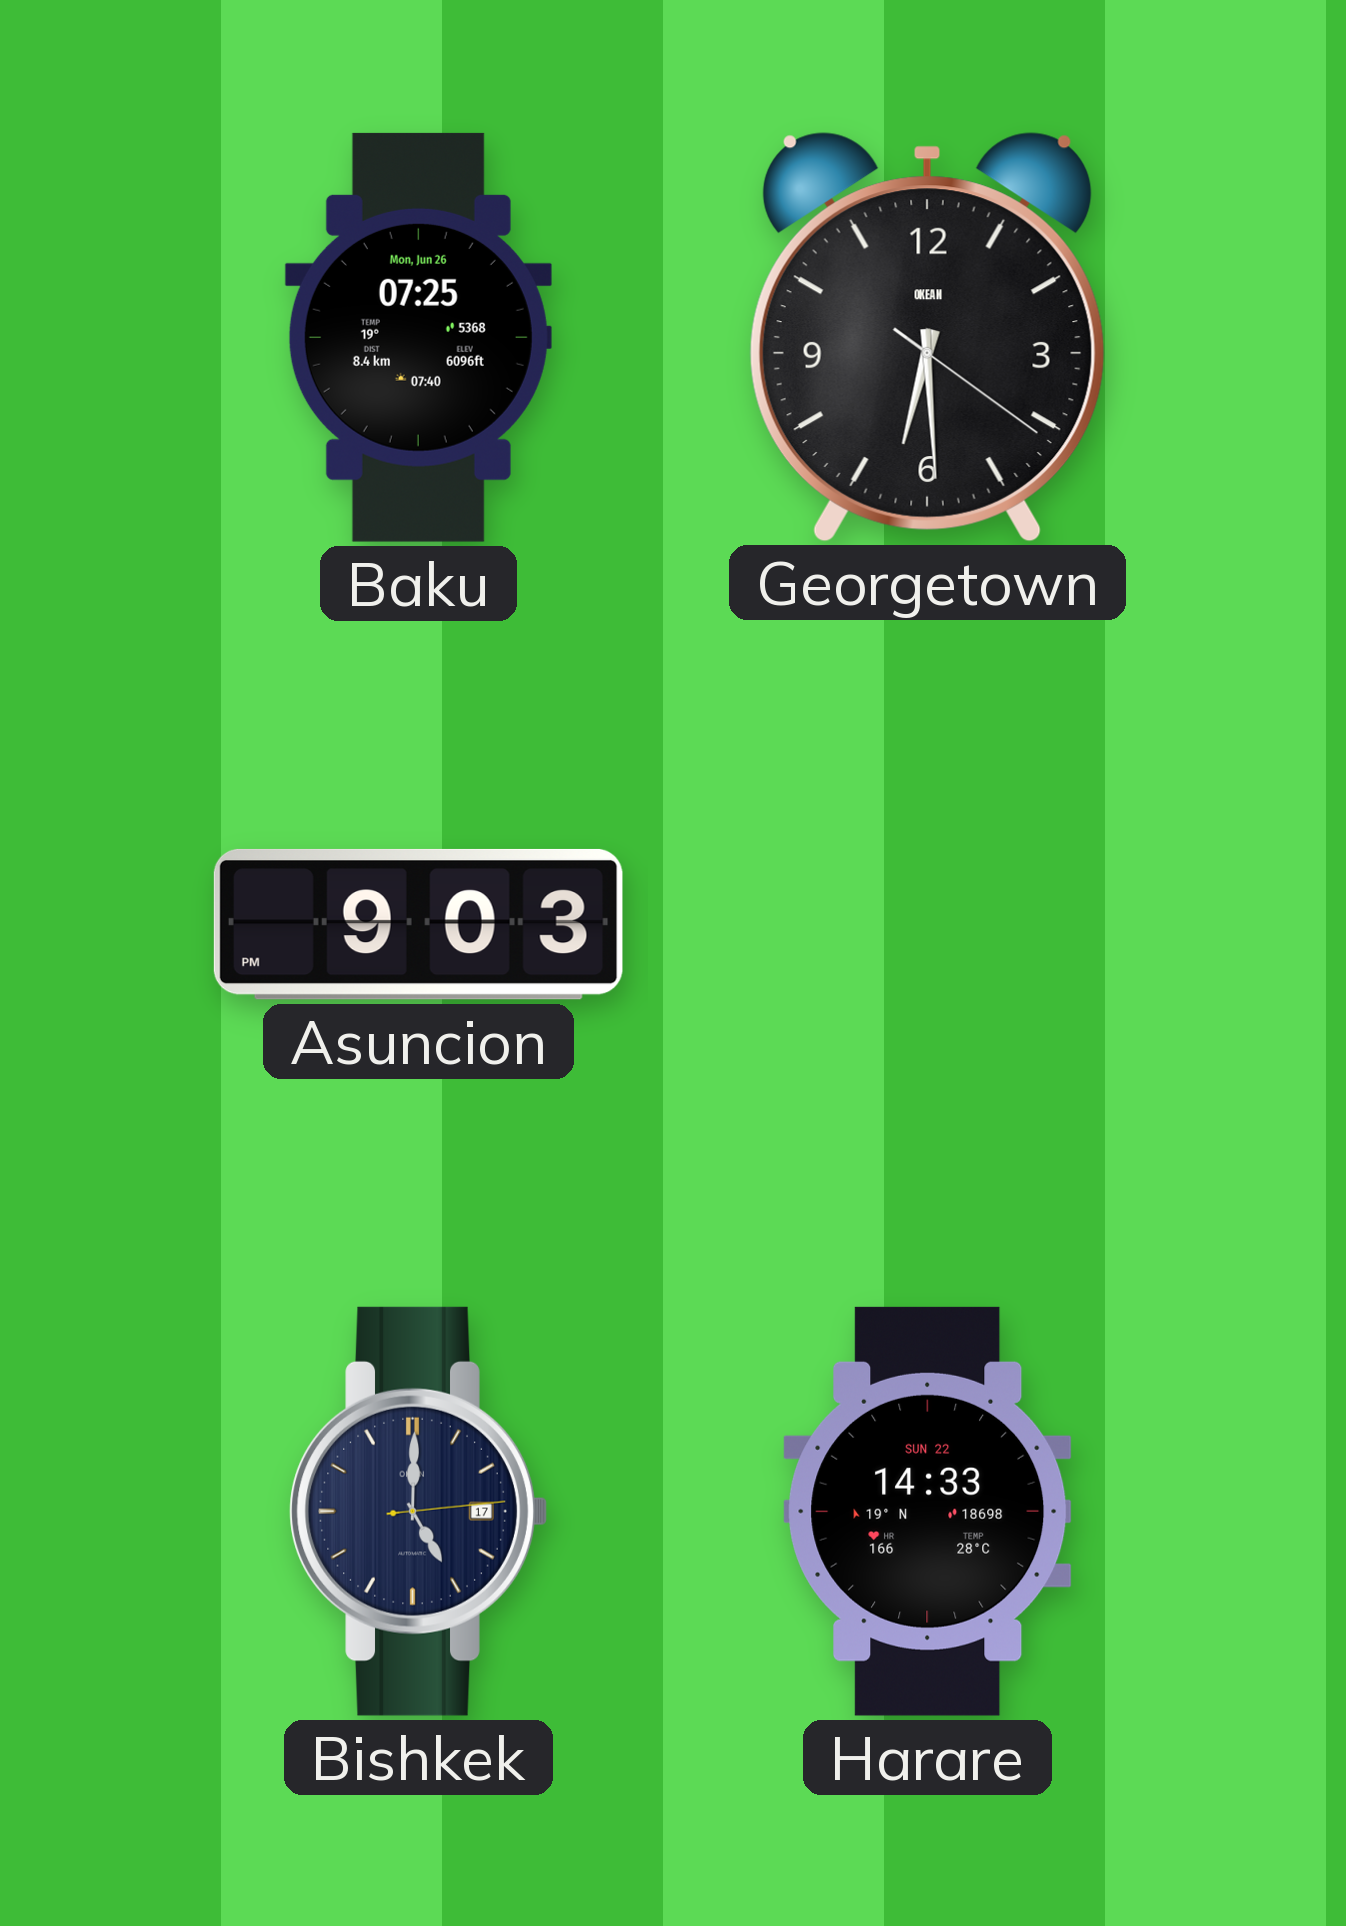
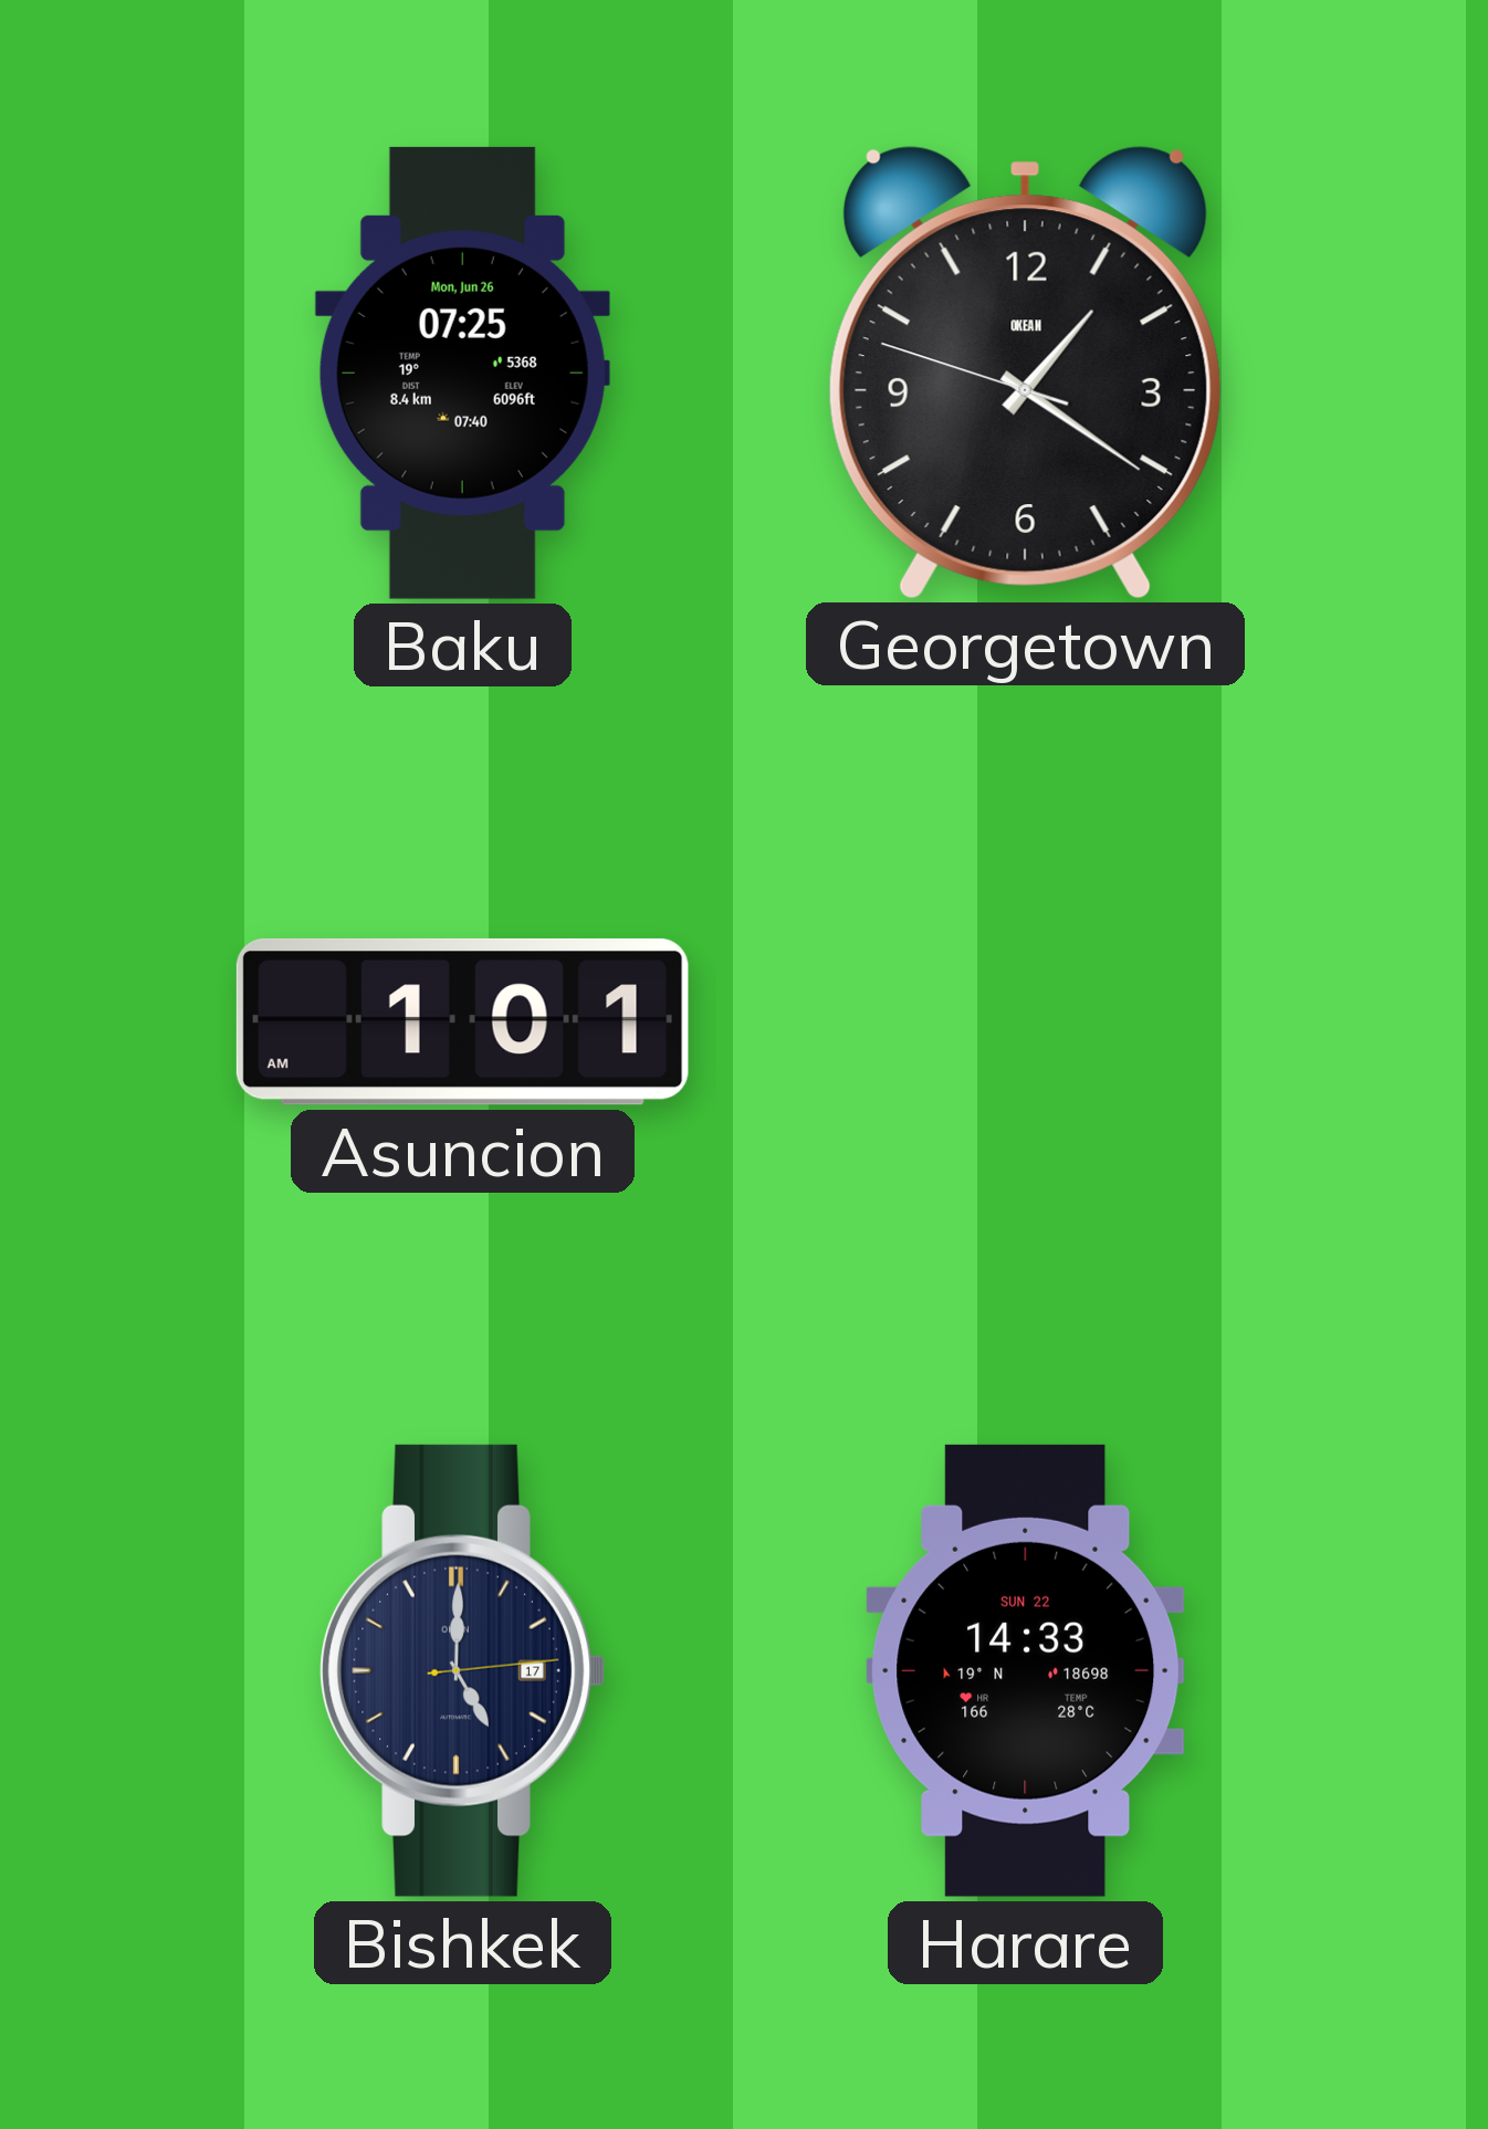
Georgetown: 6:29 -> 1:20 (1025, 373)
Asuncion: 9:03 -> 1:01 (462, 1021)
